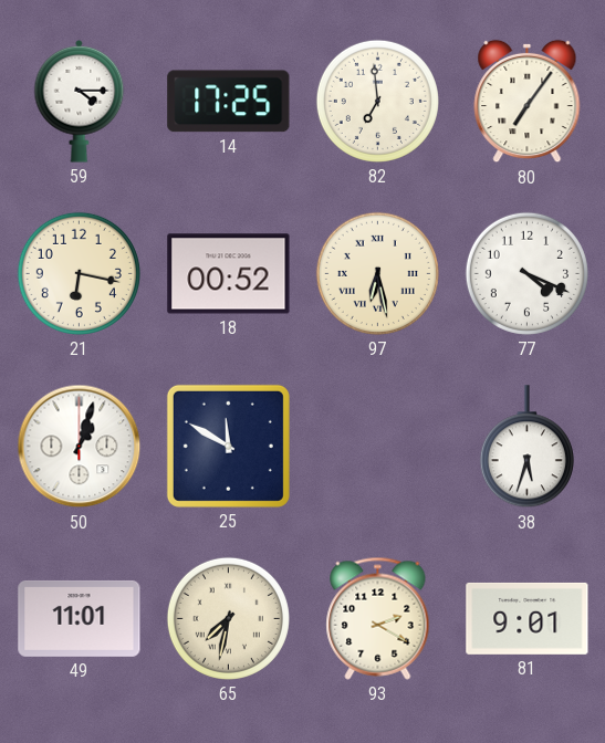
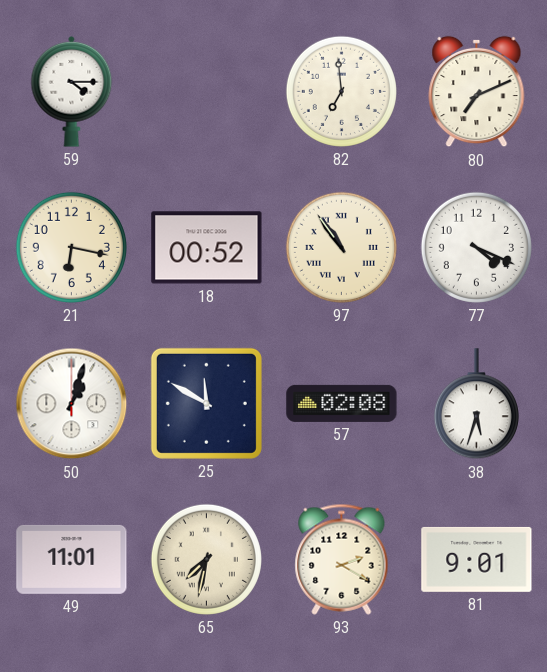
14: 17:25 -> none (229, 102)
80: 7:06 -> 7:11 (477, 92)
97: 6:28 -> 10:54 (341, 247)
57: none -> 02:08 (342, 403)
